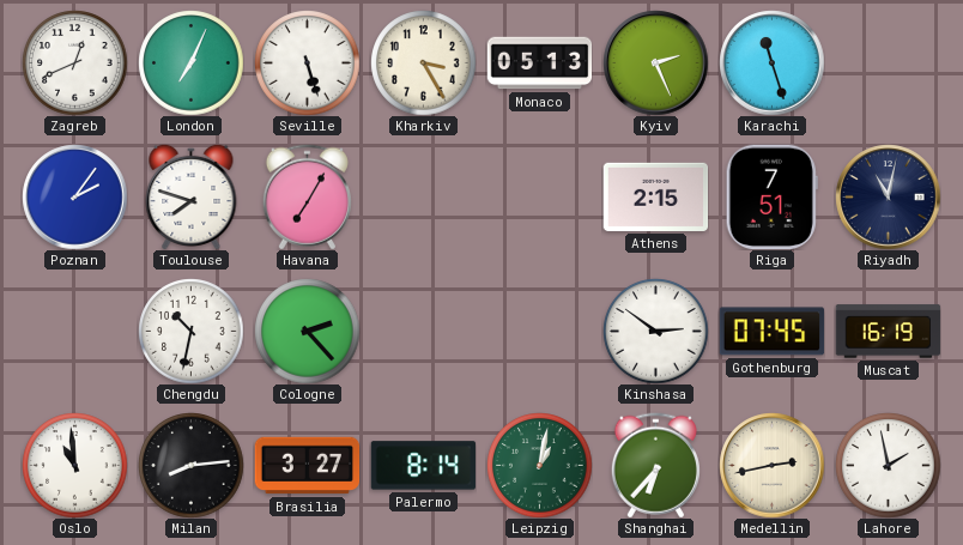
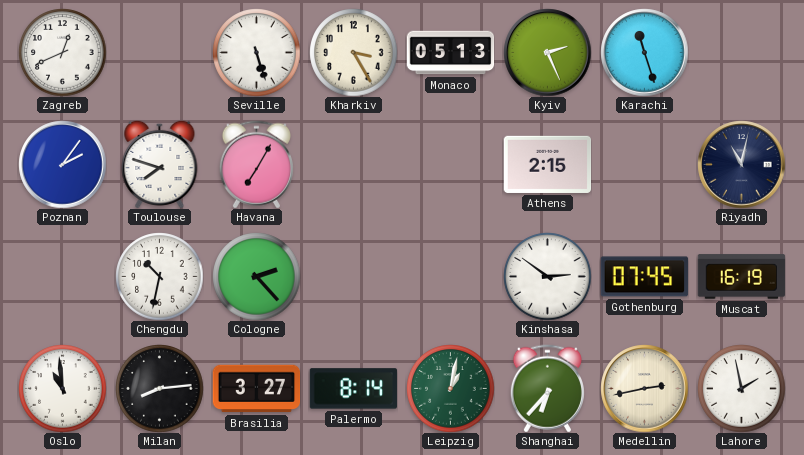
London: 7:04 -> none (190, 62)
Riga: 7:51 -> none (771, 196)
